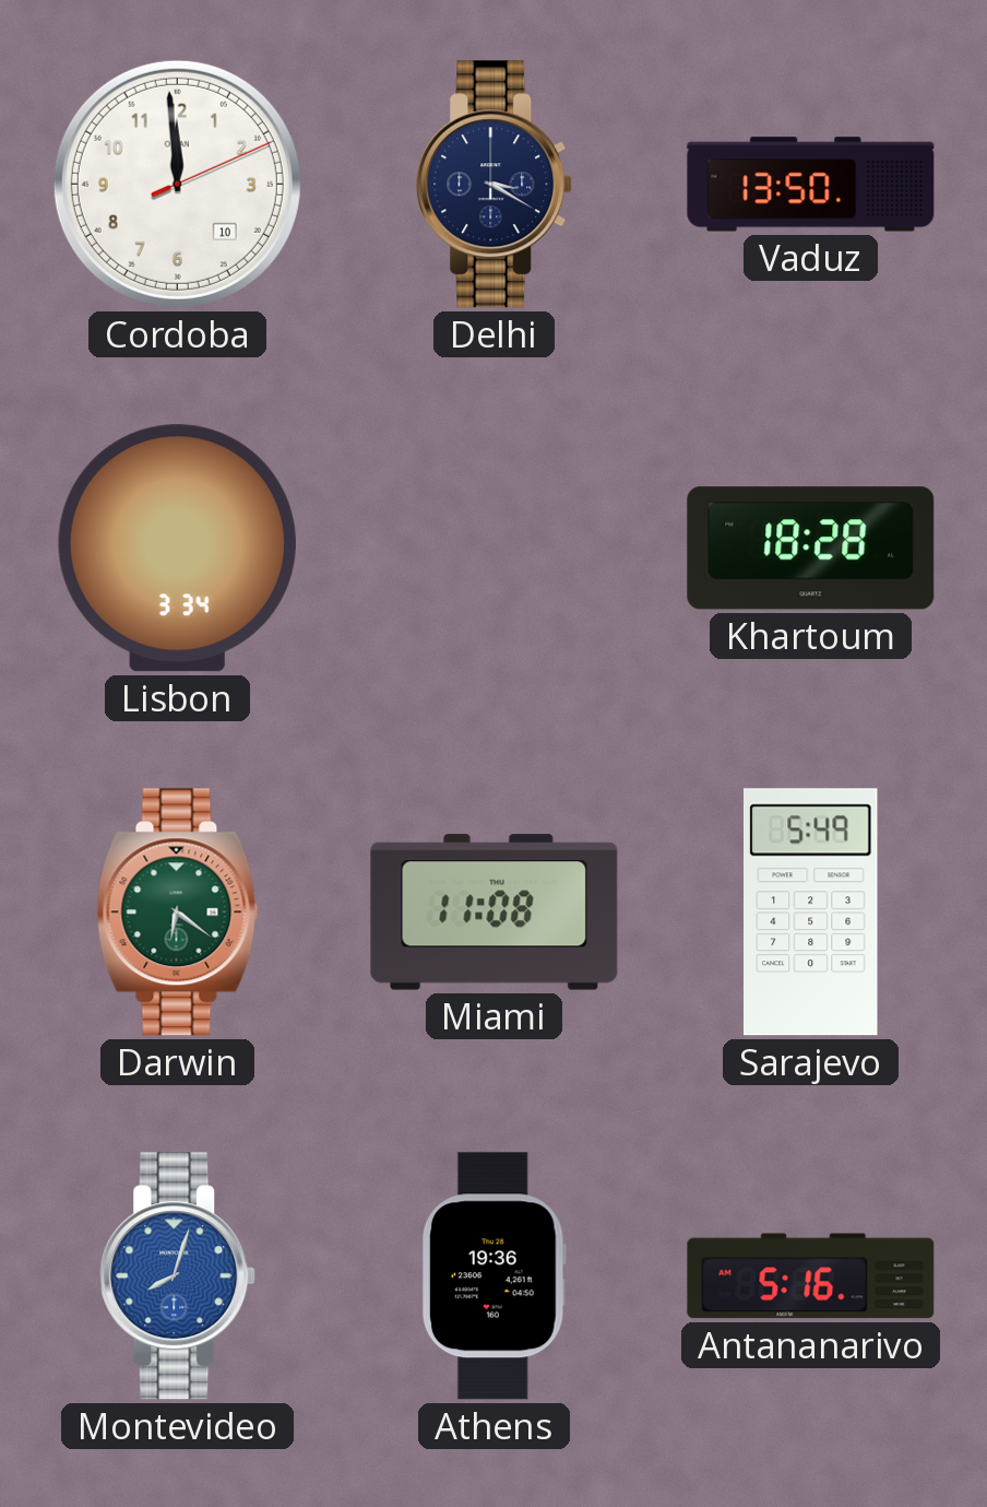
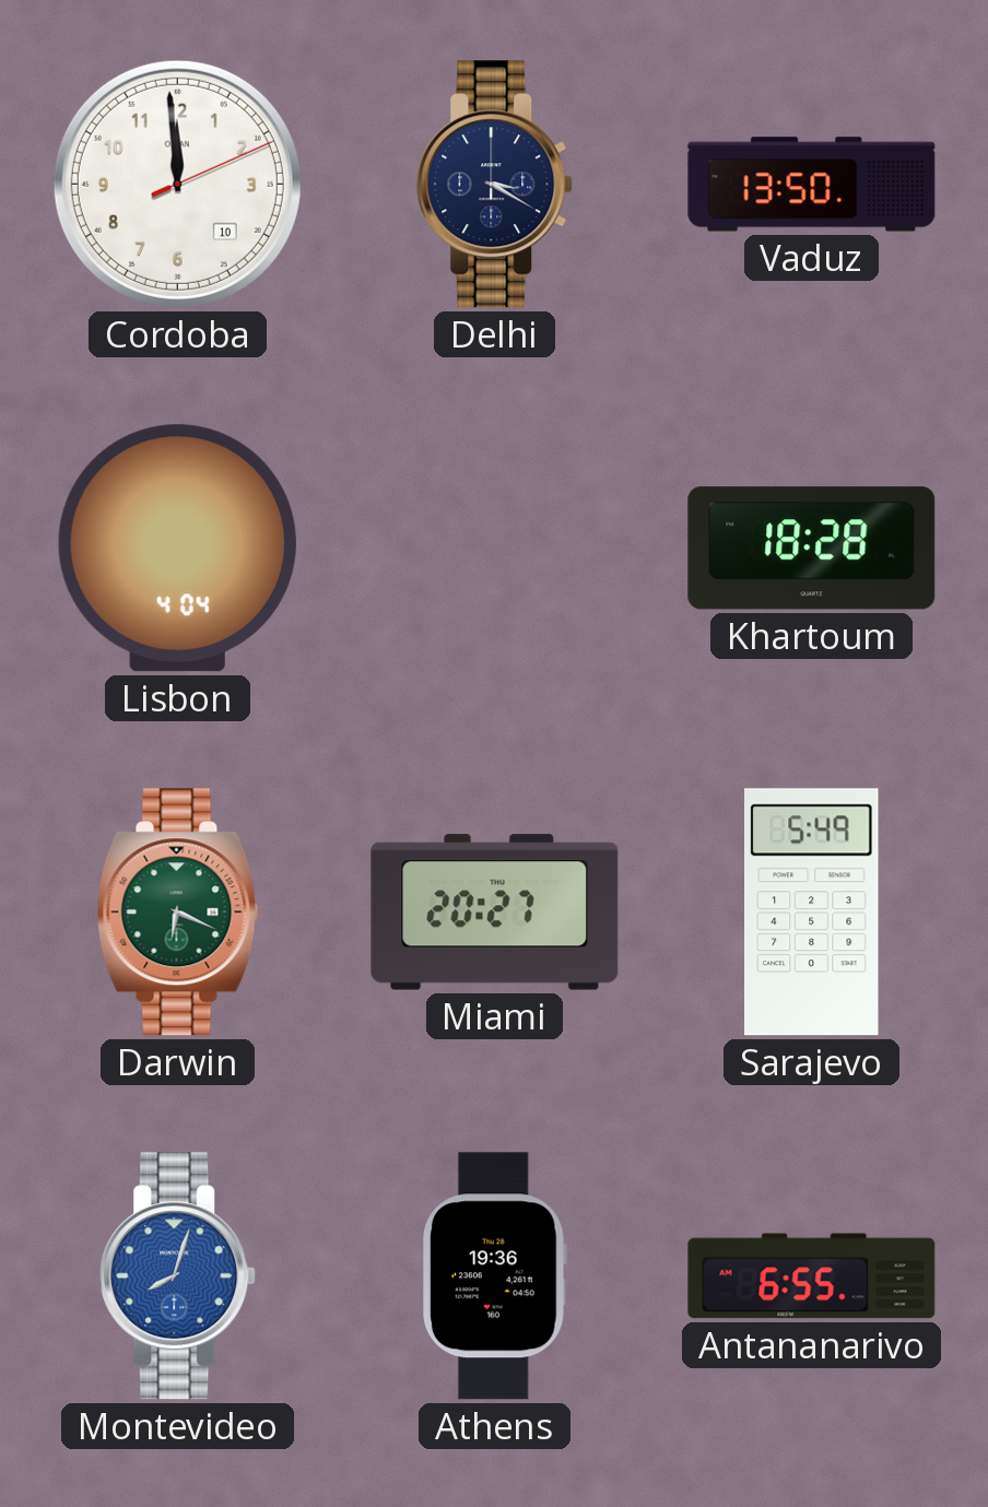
Lisbon: 3:34 -> 4:04 (177, 549)
Darwin: 6:21 -> 6:19 (178, 913)
Miami: 11:08 -> 20:27 (495, 913)
Antananarivo: 5:16 -> 6:55 (812, 1276)
